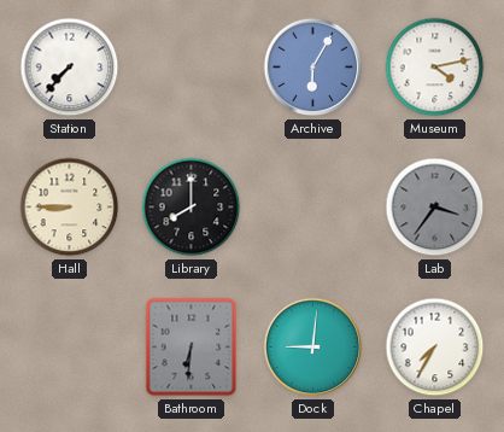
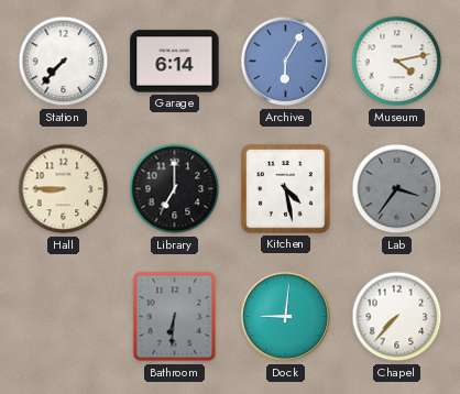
Garage: none -> 6:14 (175, 62)
Library: 8:00 -> 7:00 (175, 189)
Kitchen: none -> 4:28 (285, 188)
Chapel: 7:35 -> 7:37 (397, 317)
